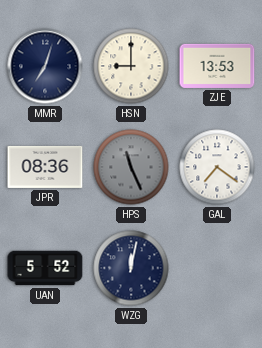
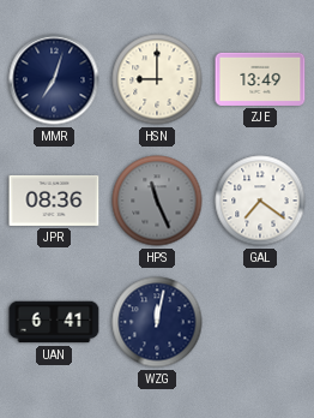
ZJE: 13:53 -> 13:49 (260, 79)
UAN: 5:52 -> 6:41 (54, 322)
